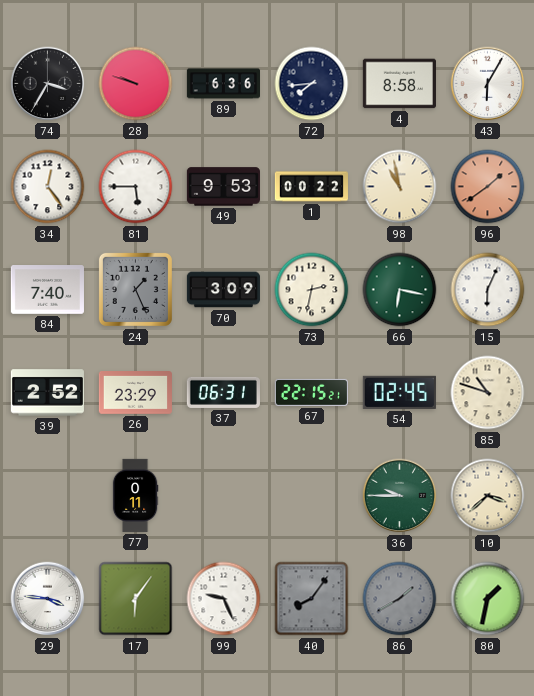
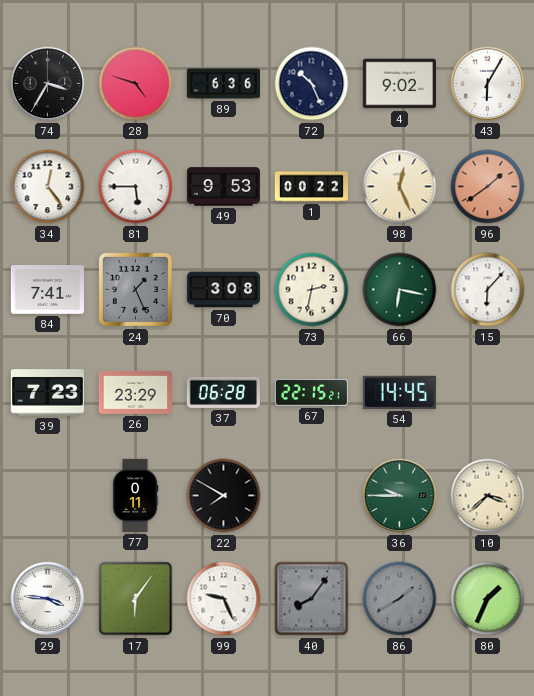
28: 9:48 -> 4:48 (136, 84)
72: 7:44 -> 10:26 (312, 84)
4: 8:58 -> 9:02 (399, 84)
98: 10:58 -> 12:26 (400, 187)
84: 7:40 -> 7:41 (47, 290)
70: 3:09 -> 3:08 (223, 290)
15: 6:04 -> 6:07 (488, 290)
39: 2:52 -> 7:23 (47, 393)
37: 06:31 -> 06:28 (223, 392)
54: 02:45 -> 14:45 (399, 392)
85: 10:48 -> none (488, 393)
22: none -> 7:50 (224, 496)
80: 1:32 -> 1:34 (488, 599)
